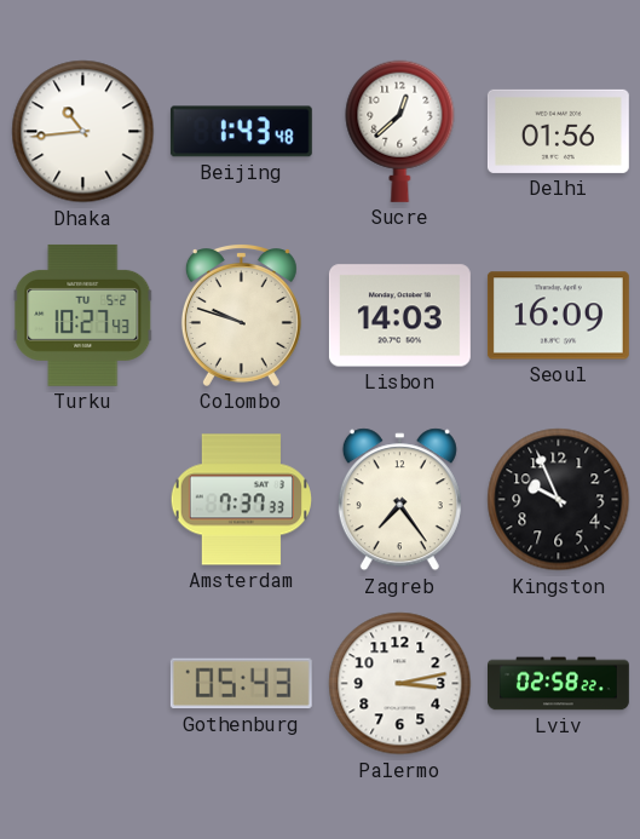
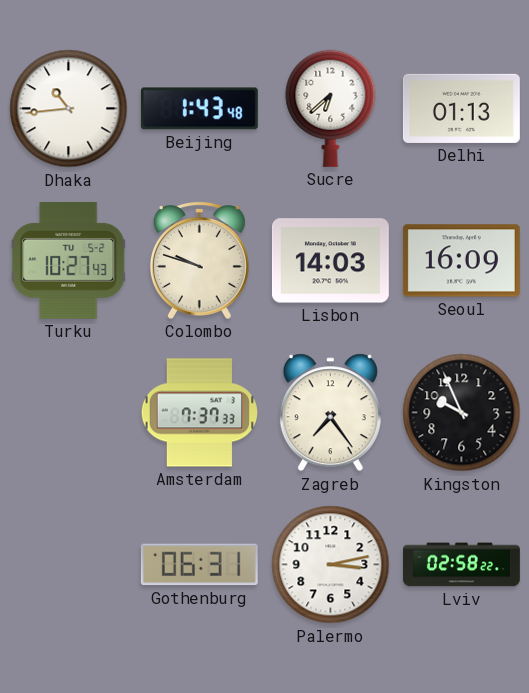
Sucre: 12:38 -> 6:38 (331, 108)
Delhi: 01:56 -> 01:13 (461, 108)
Gothenburg: 05:43 -> 06:31 (199, 565)
